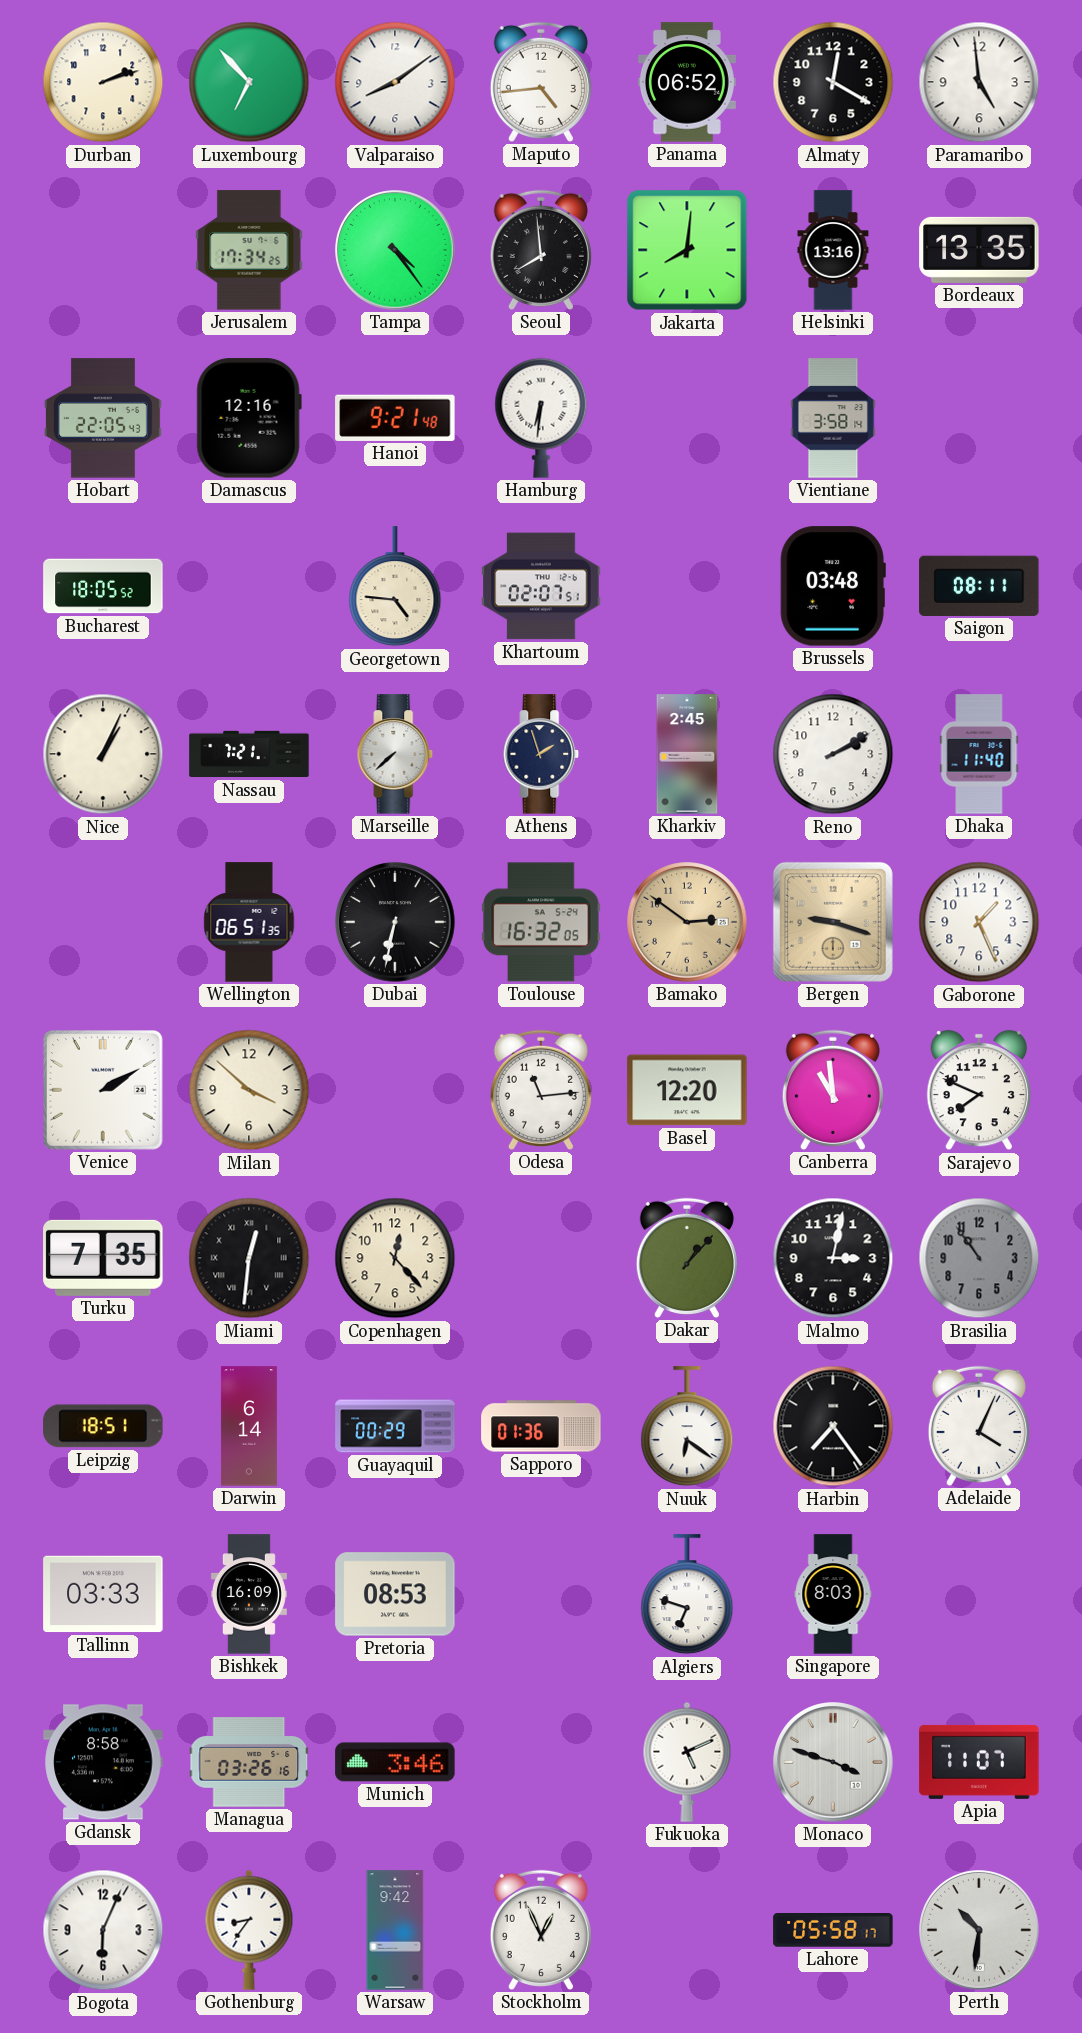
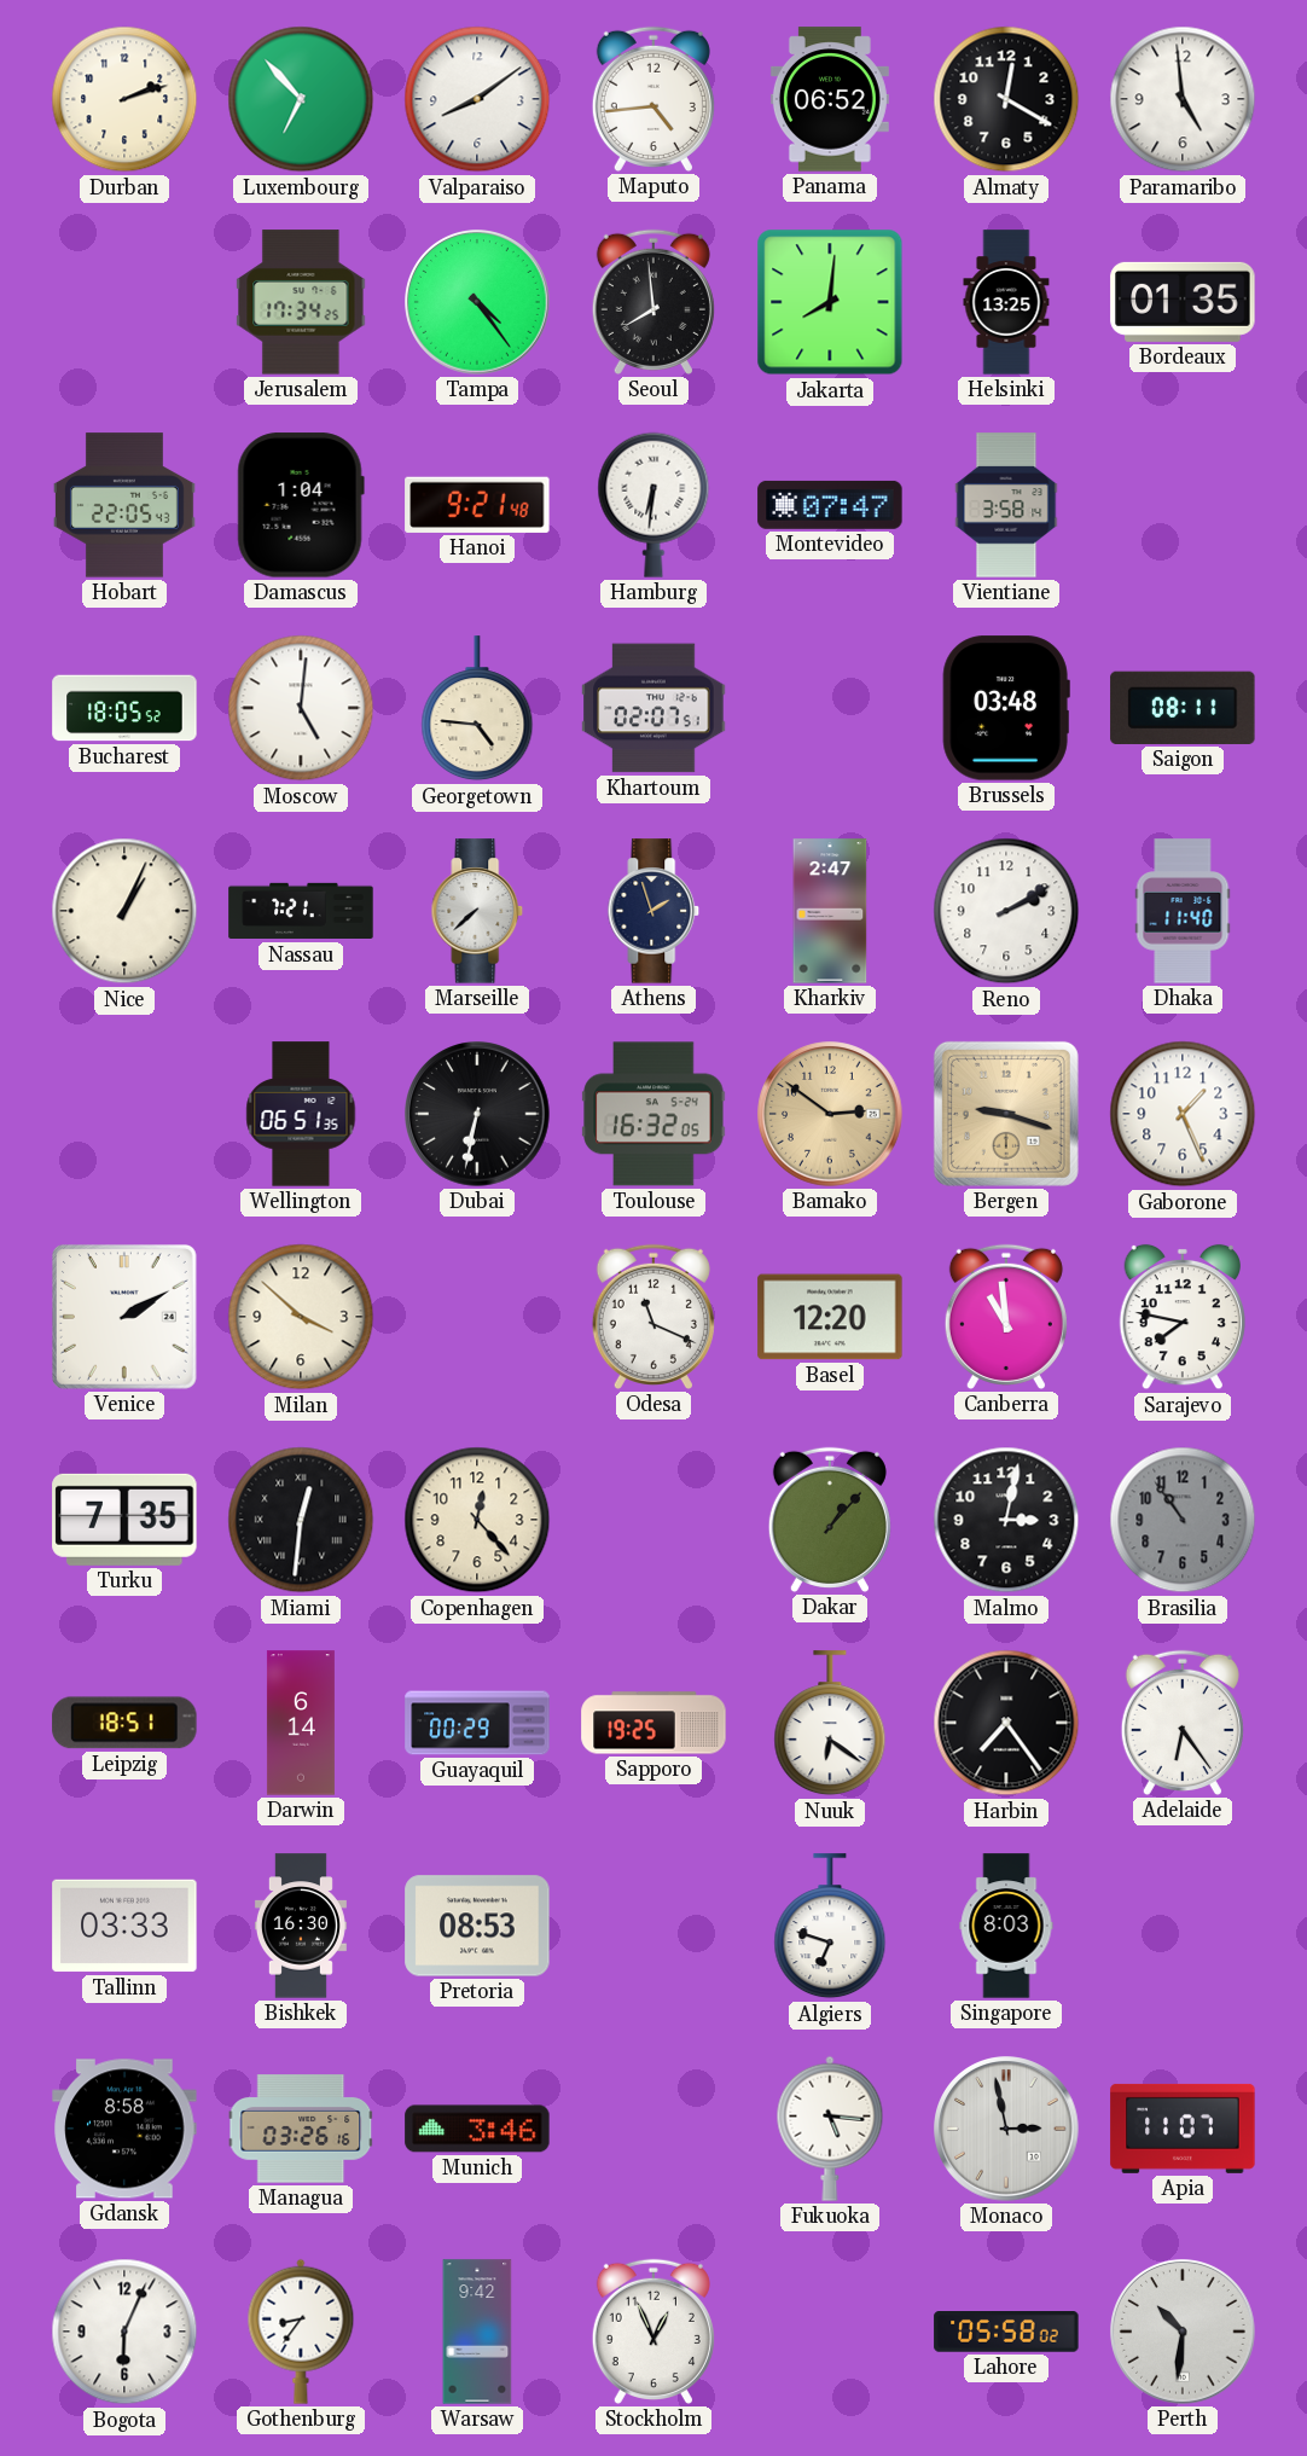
Helsinki: 13:16 -> 13:25 (1006, 302)
Bordeaux: 13:35 -> 01:35 (1183, 302)
Damascus: 12:16 -> 1:04 (301, 505)
Montevideo: none -> 07:47 (830, 505)
Moscow: none -> 5:01 (301, 708)
Kharkiv: 2:45 -> 2:47 (830, 911)
Odesa: 11:14 -> 11:19 (653, 1317)
Sarajevo: 7:49 -> 7:47 (1183, 1317)
Sapporo: 01:36 -> 19:25 (653, 1723)
Adelaide: 4:04 -> 6:24 (1183, 1723)
Bishkek: 16:09 -> 16:30 (301, 1926)
Fukuoka: 5:11 -> 5:16 (830, 2129)
Monaco: 3:48 -> 2:58 (1006, 2129)
Lahore: 05:58:17 -> 05:58:02 (1006, 2333)
